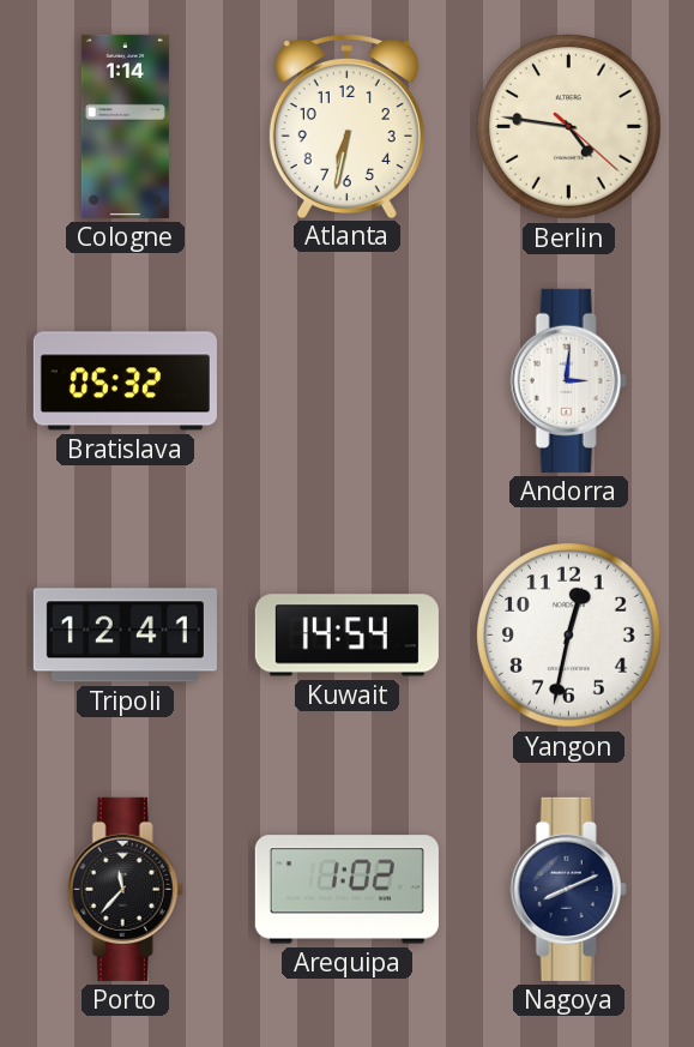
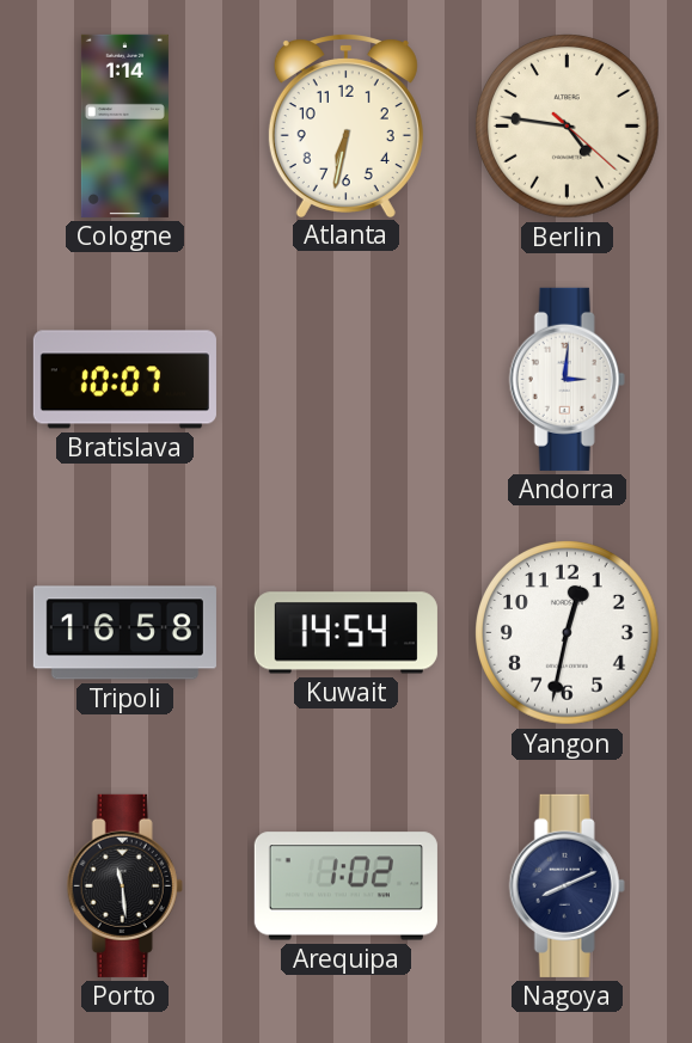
Bratislava: 05:32 -> 10:07 (124, 380)
Tripoli: 12:41 -> 16:58 (124, 633)
Porto: 11:37 -> 11:29 (124, 885)
